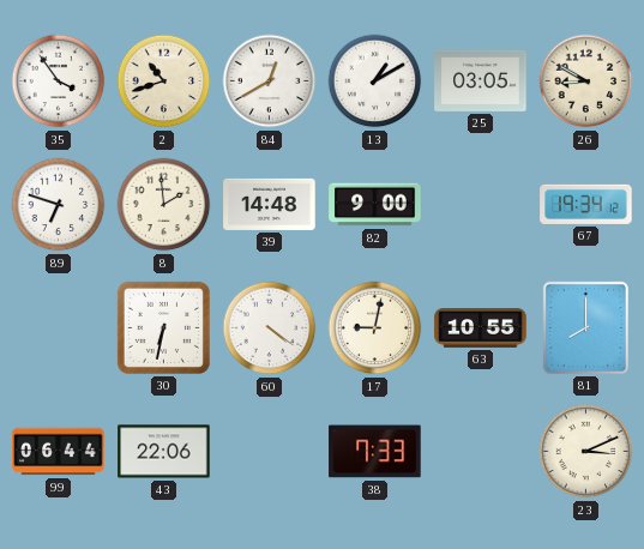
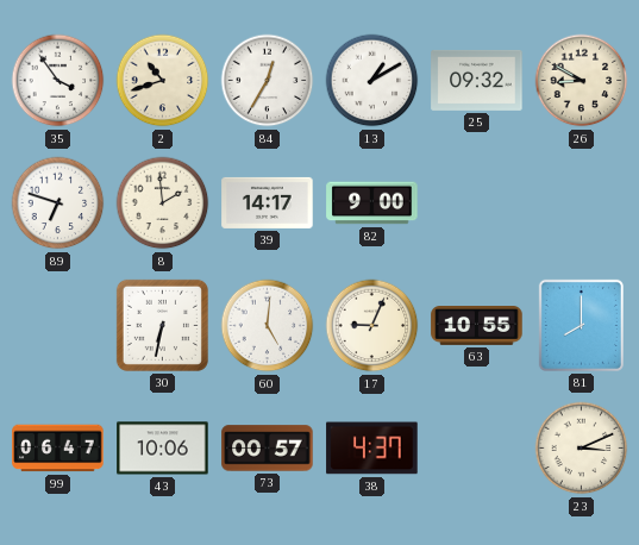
84: 12:40 -> 12:35 (268, 81)
25: 03:05 -> 09:32 (477, 80)
39: 14:48 -> 14:17 (268, 202)
67: 19:34 -> none (586, 204)
60: 4:21 -> 5:01 (268, 326)
17: 9:02 -> 9:04 (372, 326)
99: 06:44 -> 06:47 (58, 449)
43: 22:06 -> 10:06 (163, 449)
73: none -> 00:57 (268, 449)
38: 7:33 -> 4:37 (372, 449)
